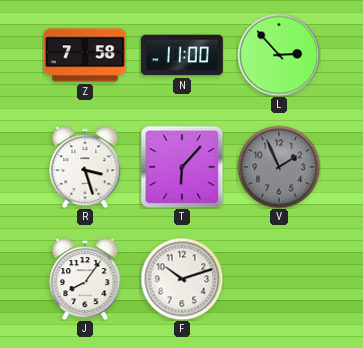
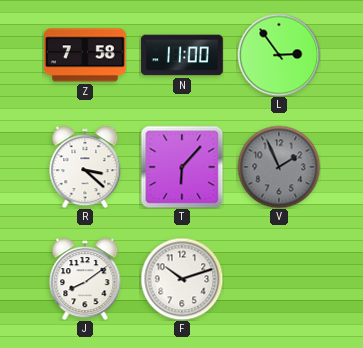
L: 2:53 -> 2:54 (279, 55)
R: 3:27 -> 3:22 (85, 167)
J: 8:06 -> 8:09 (85, 279)
